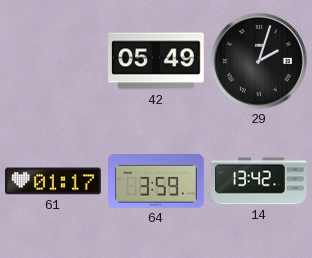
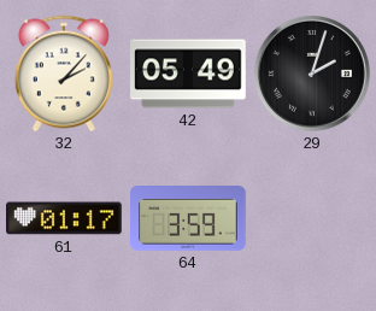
32: none -> 2:07 (64, 74)
14: 13:42 -> none (259, 181)
